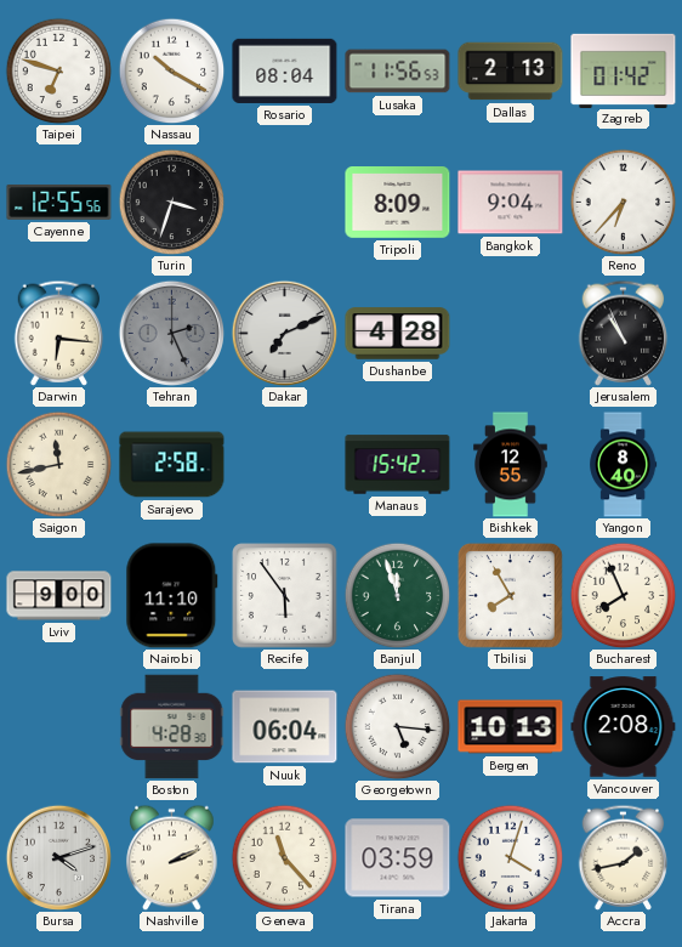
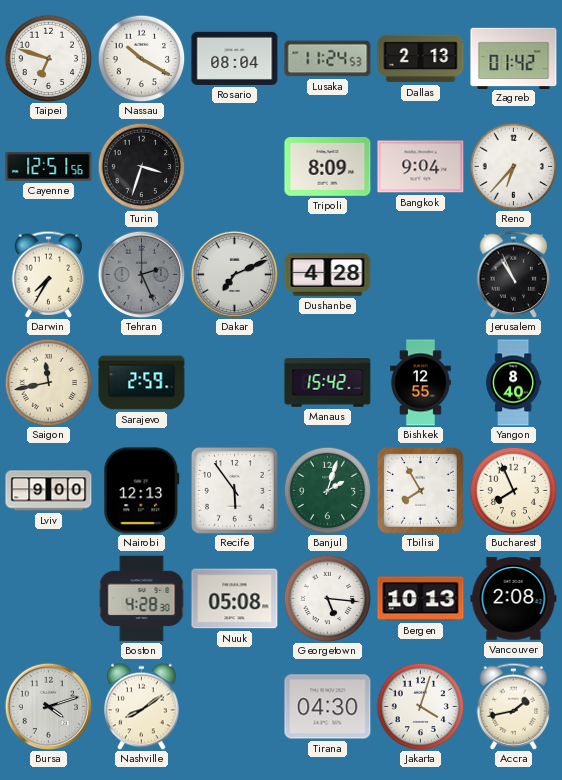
Lusaka: 11:56 -> 11:24 (328, 59)
Cayenne: 12:55 -> 12:51 (49, 166)
Darwin: 6:16 -> 7:35 (49, 274)
Sarajevo: 2:58 -> 2:59 (142, 383)
Nairobi: 11:10 -> 12:13 (142, 491)
Banjul: 11:57 -> 2:03 (327, 490)
Nuuk: 06:04 -> 05:08 (235, 599)
Nashville: 2:11 -> 8:09 (142, 706)
Geneva: 11:23 -> none (284, 857)
Tirana: 03:59 -> 04:30 (328, 707)
